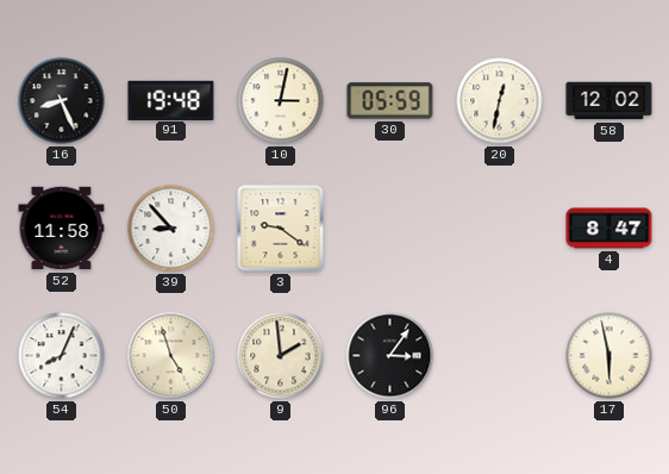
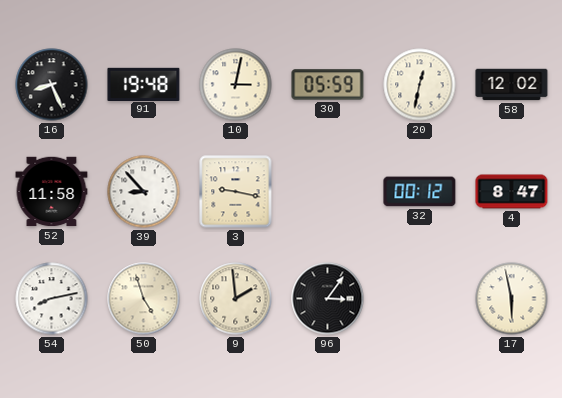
3: 9:21 -> 9:17 (236, 192)
32: none -> 00:12 (420, 192)
54: 8:04 -> 8:13 (52, 299)
